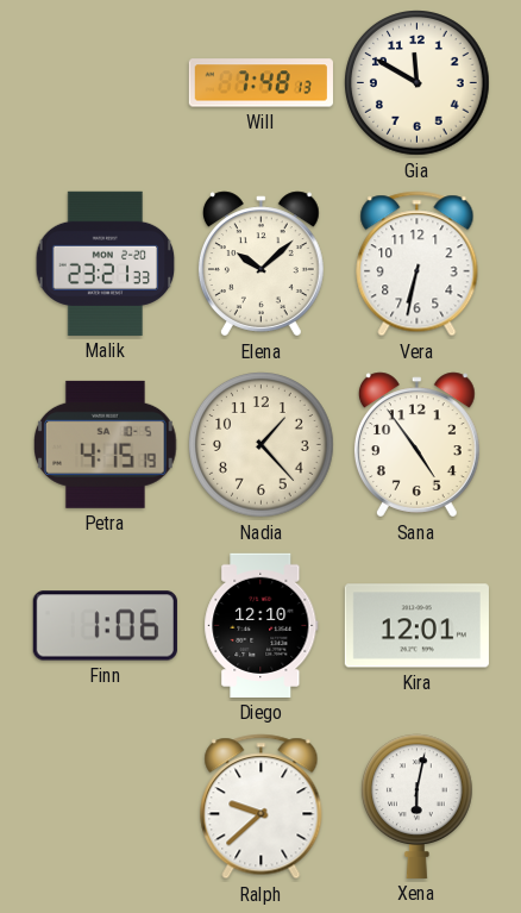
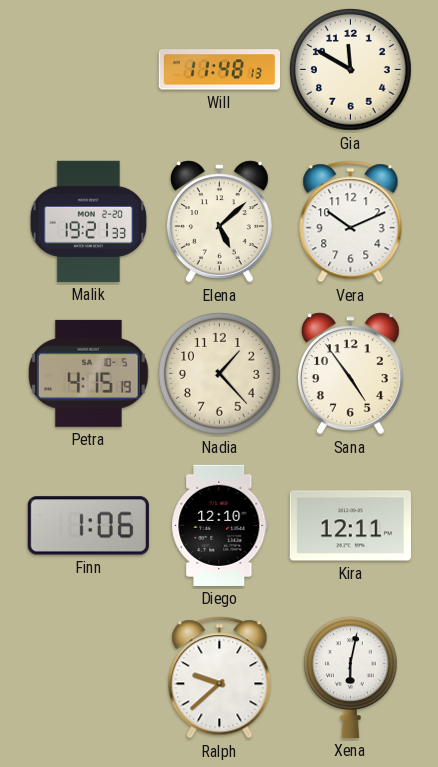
Will: 7:48 -> 11:48 (219, 70)
Malik: 23:21 -> 19:21 (89, 221)
Elena: 10:08 -> 5:08 (219, 222)
Vera: 6:32 -> 10:11 (351, 222)
Kira: 12:01 -> 12:11 (350, 526)
